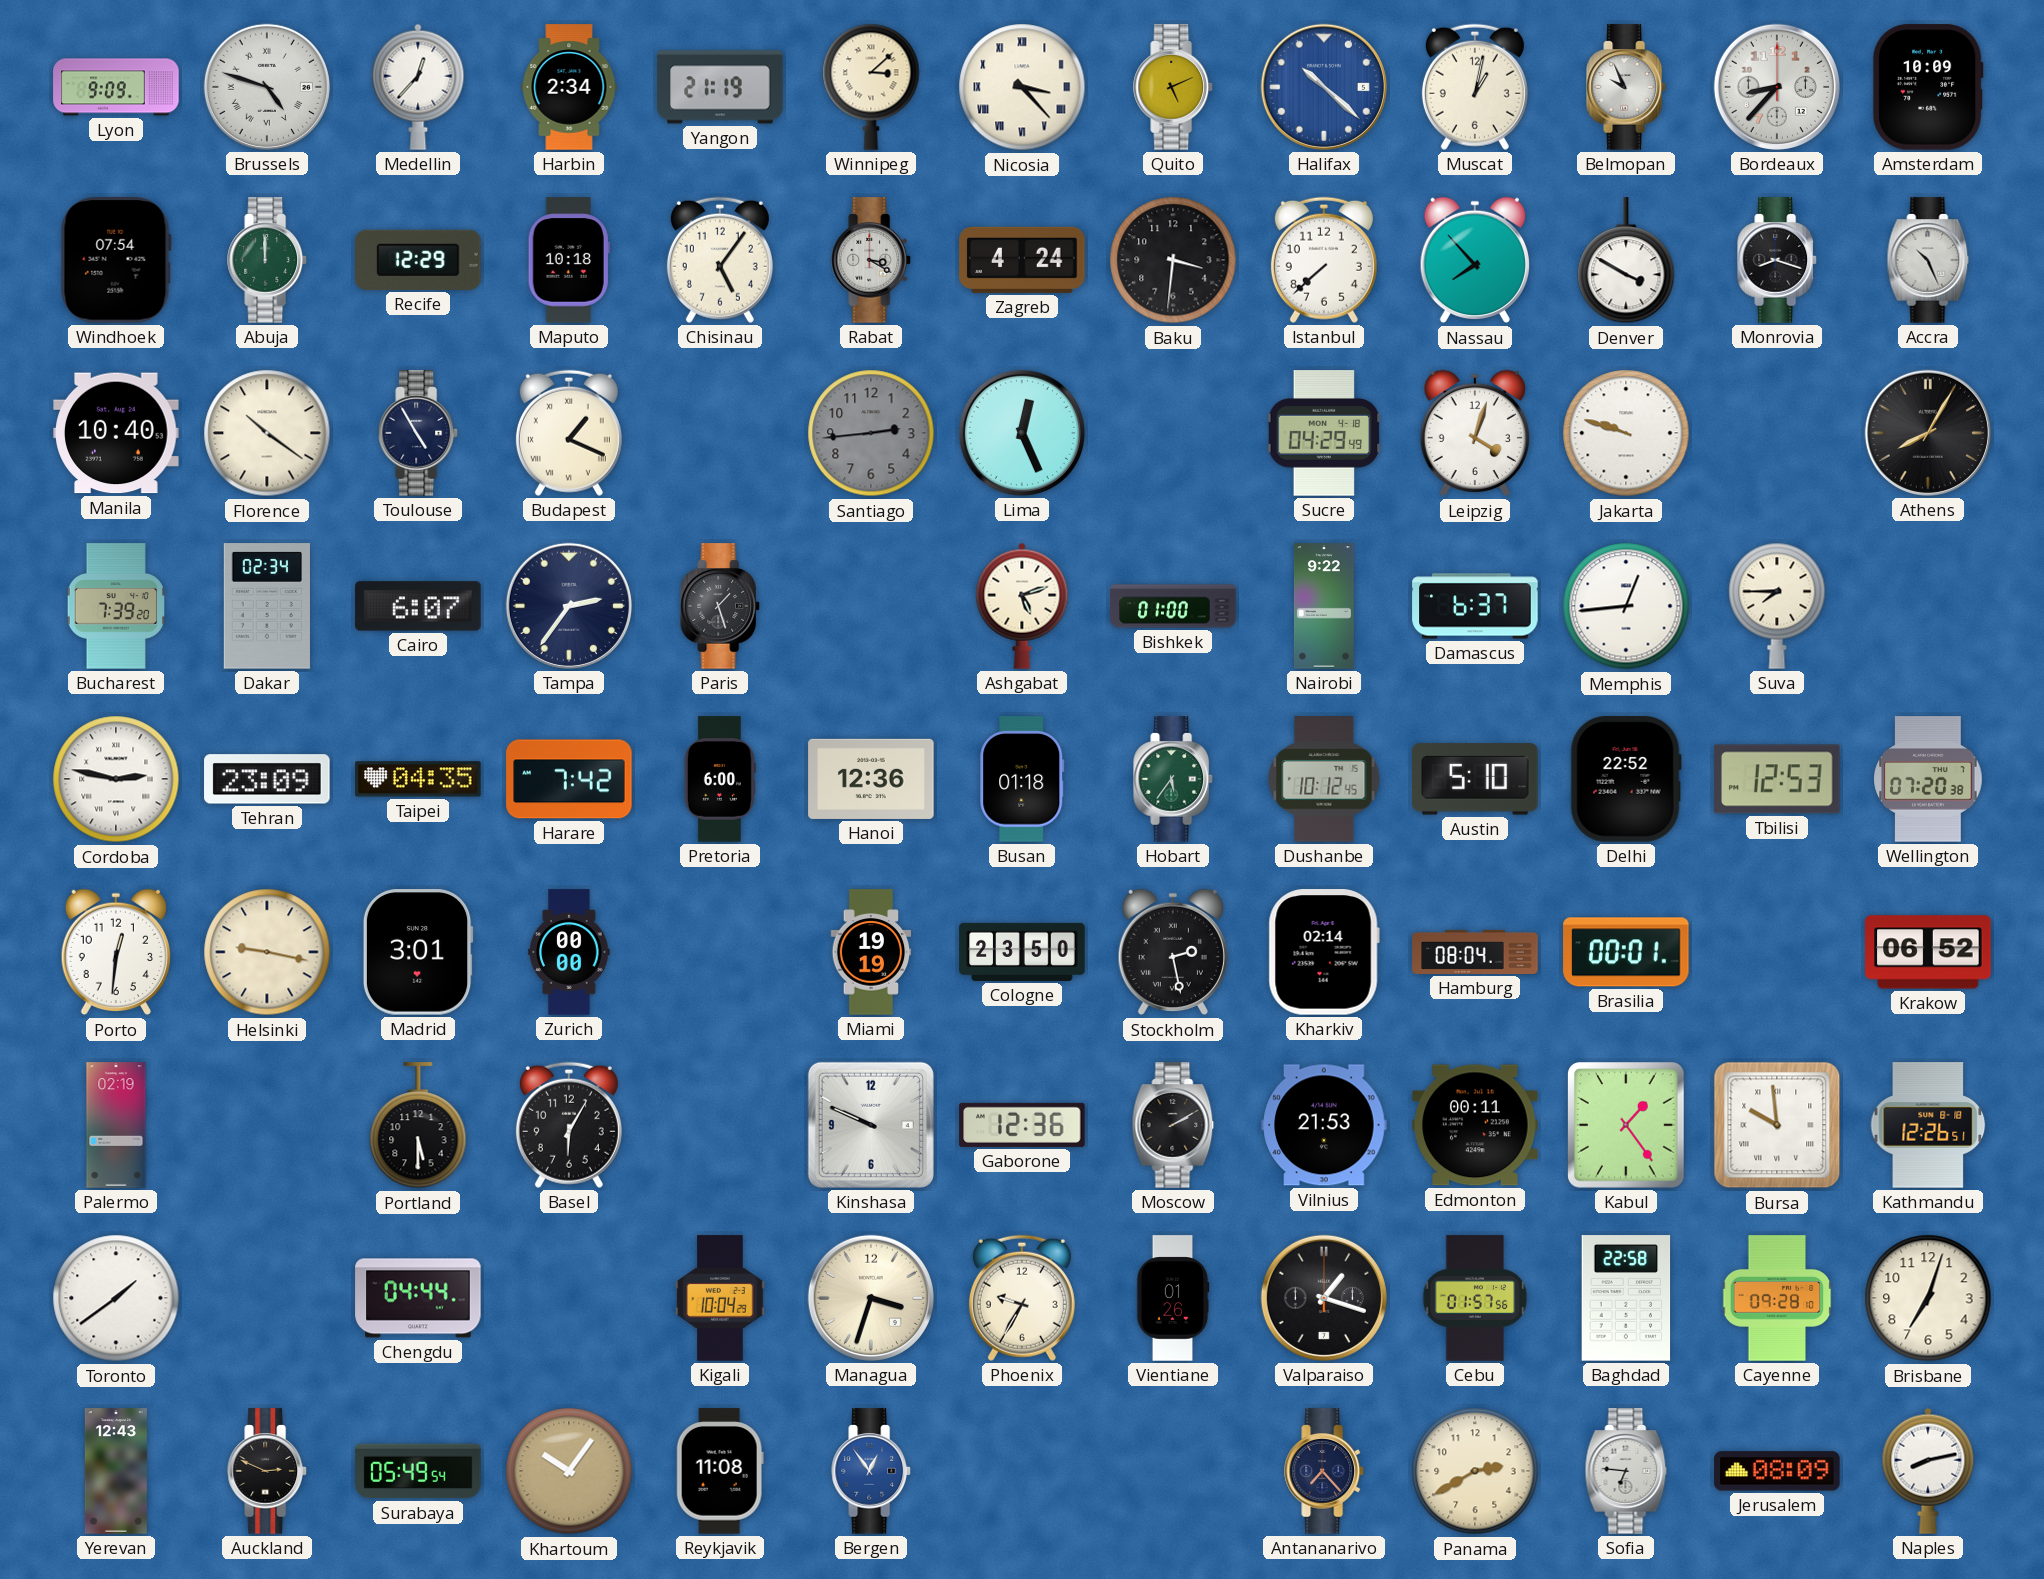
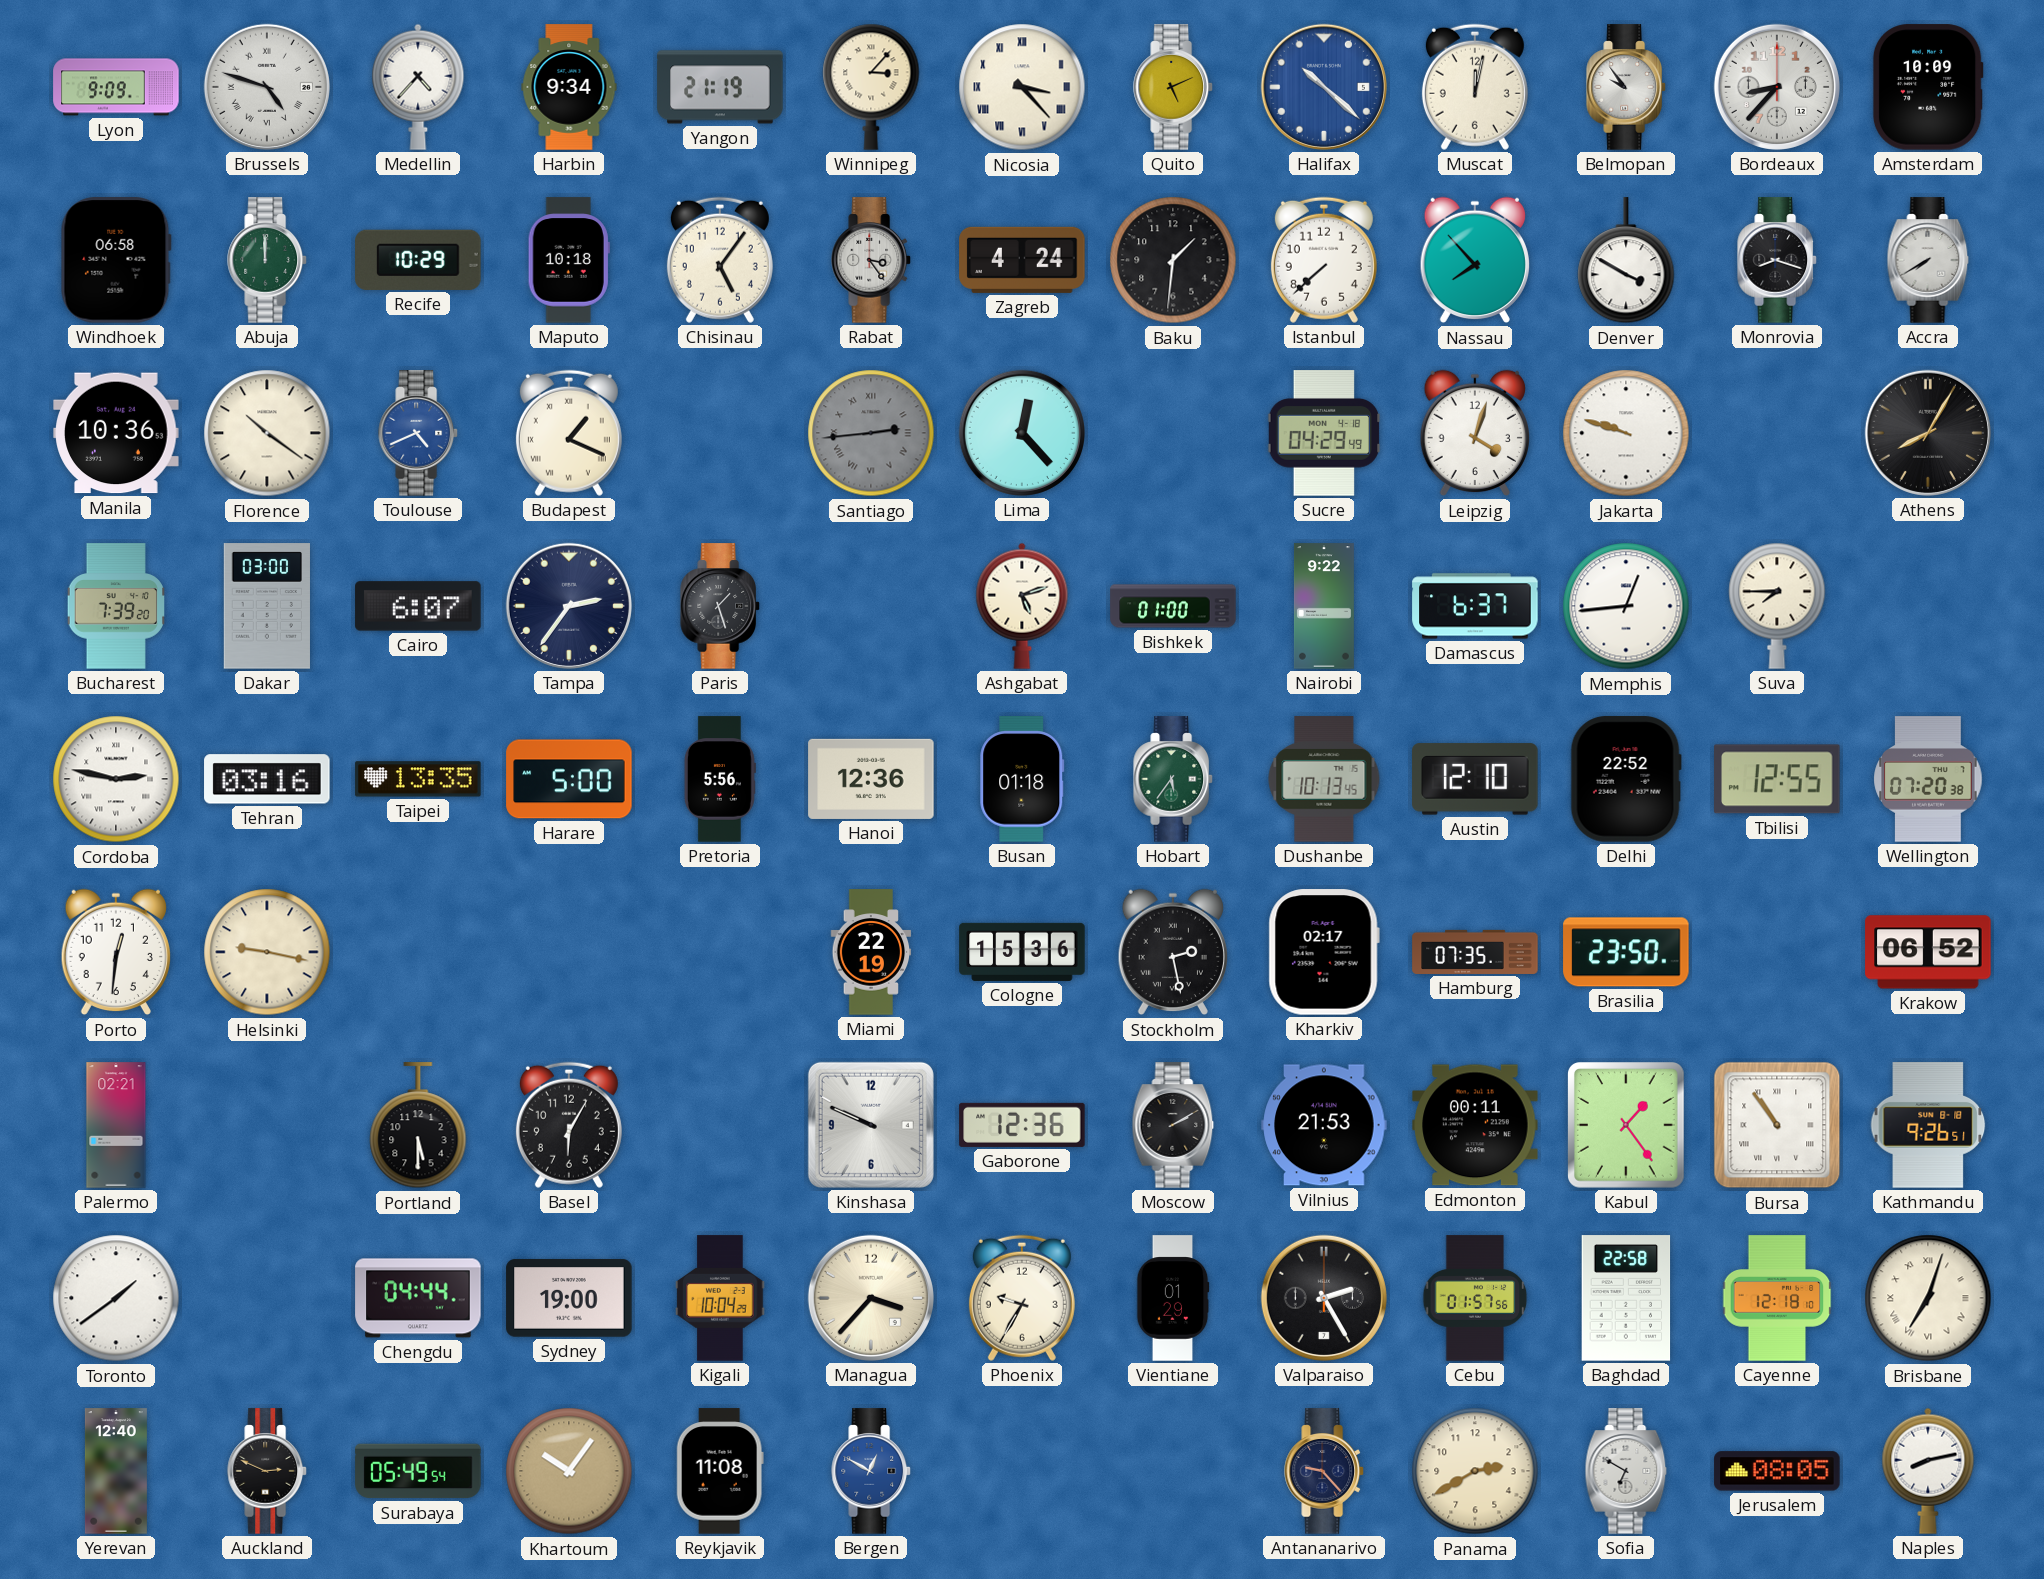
Medellin: 12:37 -> 4:37 (418, 87)
Harbin: 2:34 -> 9:34 (569, 87)
Winnipeg: 3:08 -> 3:07 (871, 87)
Muscat: 1:02 -> 12:02 (1475, 87)
Belmopan: 9:56 -> 9:54 (1626, 87)
Windhoek: 07:54 -> 06:58 (116, 260)
Recife: 12:29 -> 10:29 (418, 260)
Rabat: 3:20 -> 3:24 (871, 260)
Baku: 3:31 -> 1:31 (1173, 260)
Accra: 10:26 -> 7:40 (1928, 260)
Manila: 10:40 -> 10:36 (116, 433)
Toulouse: 4:55 -> 4:41 (418, 433)
Toulouse dial: navy -> blue (418, 433)
Santiago numerals: Arabic -> Roman (871, 433)
Lima: 12:26 -> 12:23 (1022, 433)
Dakar: 02:34 -> 03:00 (267, 606)
Tehran: 23:09 -> 03:16 (267, 779)
Taipei: 04:35 -> 13:35 (418, 779)
Harare: 7:42 -> 5:00 (569, 779)
Pretoria: 6:00 -> 5:56 (720, 779)
Dushanbe: 10:12 -> 10:13 (1324, 779)
Austin: 5:10 -> 12:10 (1475, 779)
Tbilisi: 12:53 -> 12:55 (1777, 779)
Madrid: 3:01 -> none (418, 952)
Zurich: 00:00 -> none (569, 952)
Miami: 19:19 -> 22:19 (871, 952)
Cologne: 23:50 -> 15:36 (1022, 952)
Kharkiv: 02:14 -> 02:17 (1324, 952)
Hamburg: 08:04 -> 07:35 (1475, 952)
Brasilia: 00:01 -> 23:50 (1626, 952)
Palermo: 02:19 -> 02:21 (116, 1125)
Bursa: 9:59 -> 10:54 (1777, 1125)
Kathmandu: 12:26 -> 9:26 (1928, 1125)
Sydney: none -> 19:00 (569, 1298)
Managua: 3:33 -> 3:37 (871, 1298)
Vientiane: 01:26 -> 01:29 (1173, 1298)
Valparaiso: 1:18 -> 2:25 (1324, 1298)
Cayenne: 09:28 -> 12:18 (1777, 1298)
Brisbane numerals: Arabic -> Roman (1928, 1298)
Yerevan: 12:43 -> 12:40 (116, 1471)
Bergen: 12:54 -> 12:50 (871, 1471)
Antananarivo: 7:23 -> 9:23 (1324, 1471)
Sofia: 6:46 -> 6:50 (1626, 1471)
Jerusalem: 08:09 -> 08:05 (1777, 1471)
